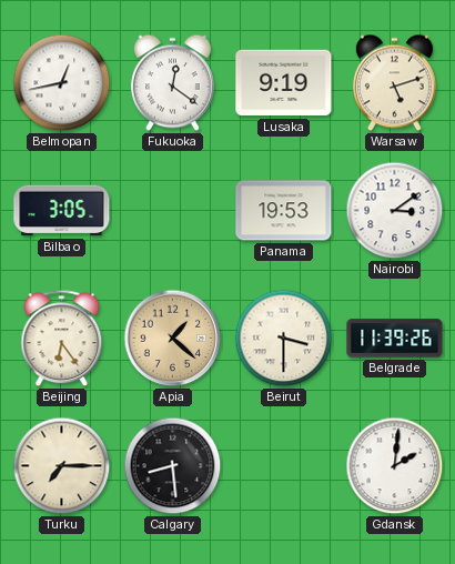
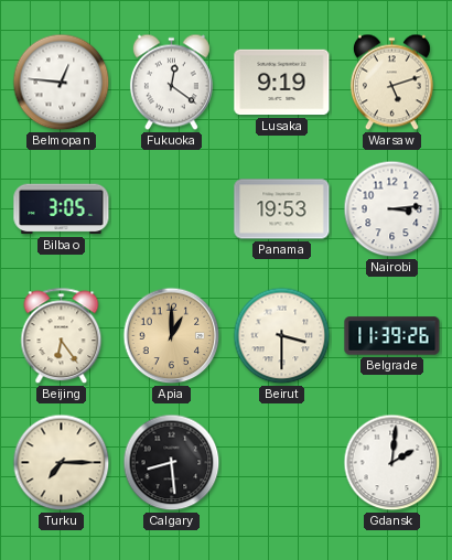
Belmopan: 12:43 -> 12:46 (62, 83)
Nairobi: 3:09 -> 3:14 (392, 209)
Apia: 1:22 -> 1:00 (172, 336)
